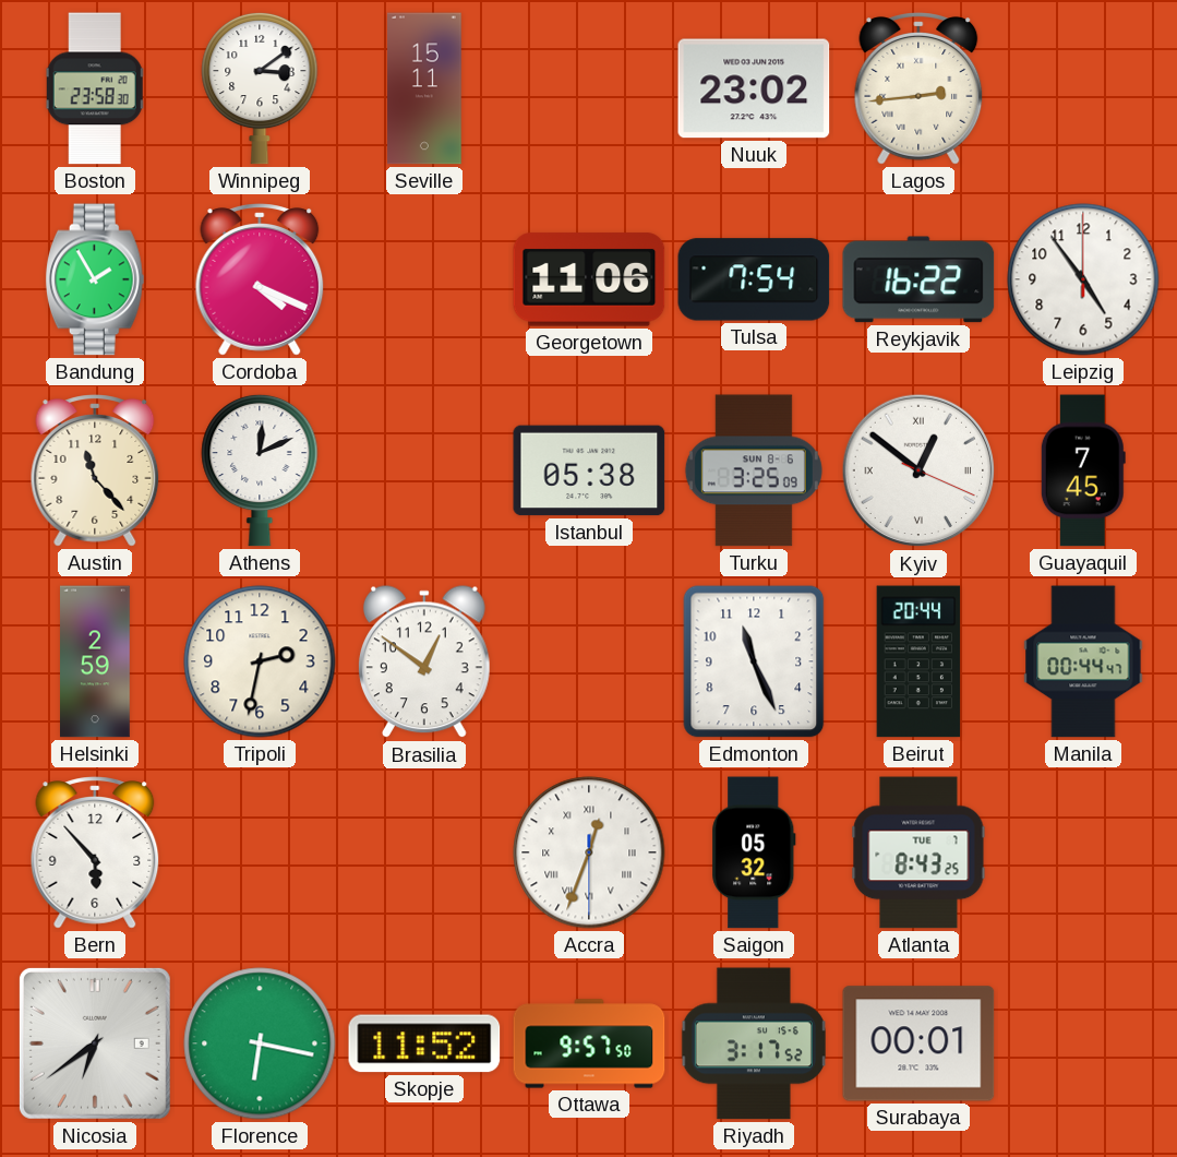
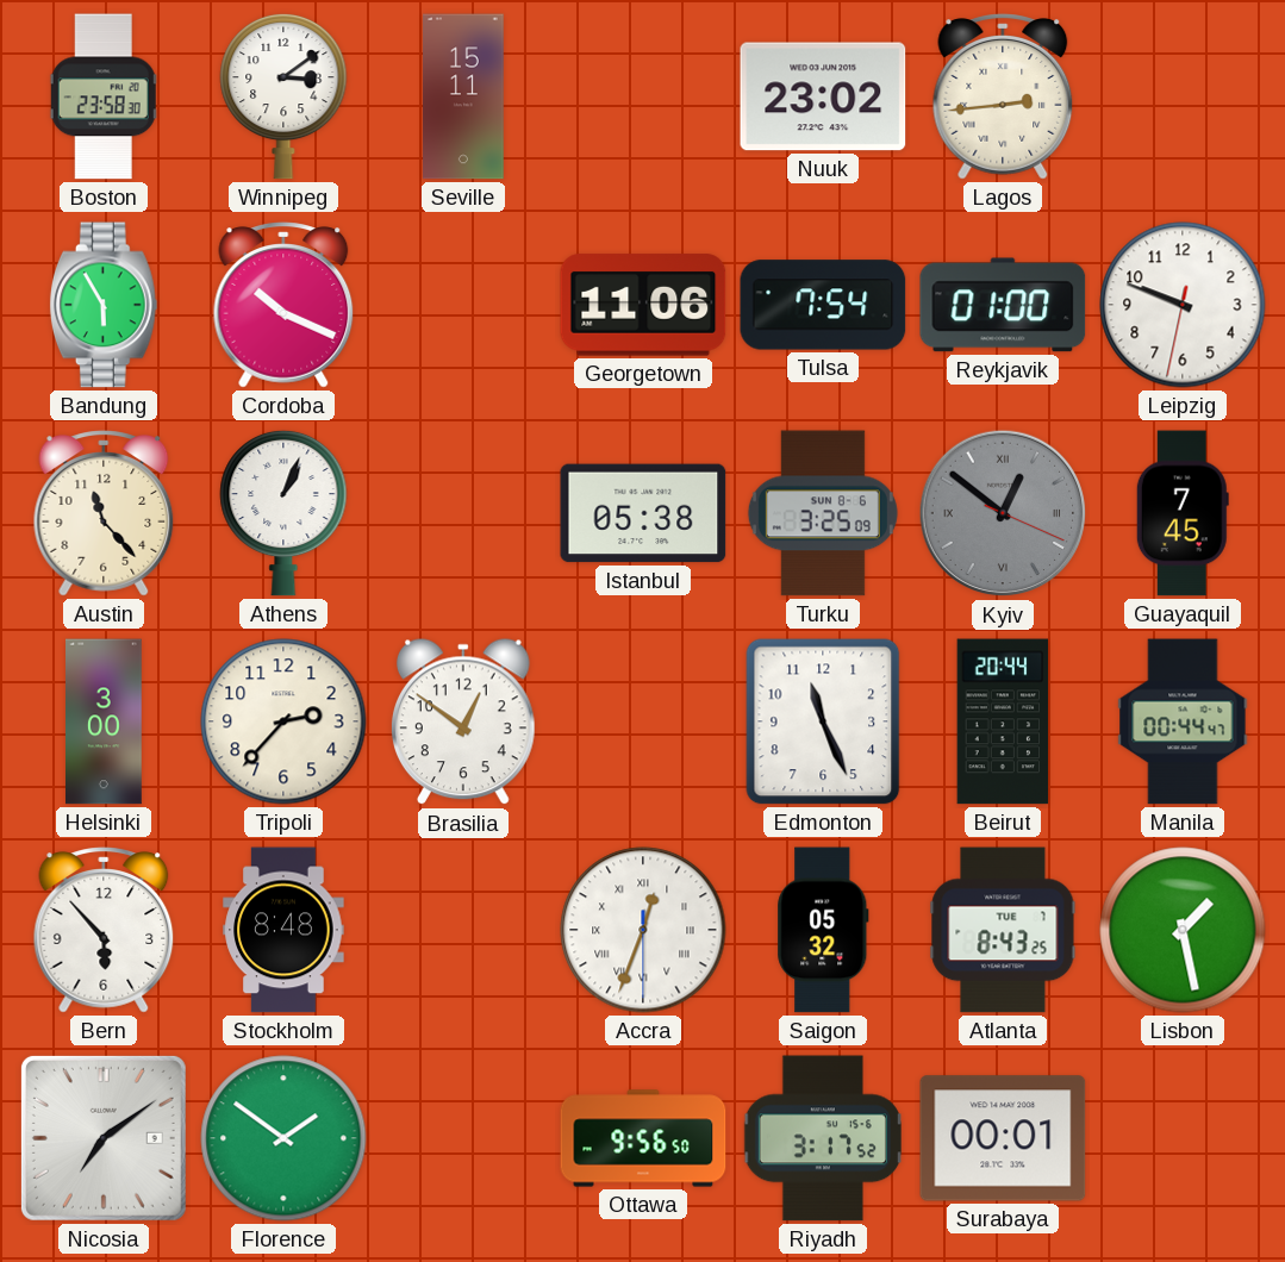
Bandung: 1:55 -> 5:55 (104, 305)
Cordoba: 4:19 -> 10:19 (283, 305)
Reykjavik: 16:22 -> 01:00 (1003, 305)
Leipzig: 4:54 -> 9:48 (1183, 305)
Athens: 12:11 -> 1:04 (283, 513)
Kyiv dial: white -> grey (1003, 513)
Helsinki: 2:59 -> 3:00 (105, 721)
Tripoli: 2:32 -> 2:37 (283, 721)
Stockholm: none -> 8:48 (283, 930)
Lisbon: none -> 1:28 (1183, 930)
Nicosia: 6:39 -> 7:09 (104, 1138)
Florence: 6:17 -> 1:51 (283, 1138)
Skopje: 11:52 -> none (424, 1043)
Ottawa: 9:57 -> 9:56 (643, 1138)
